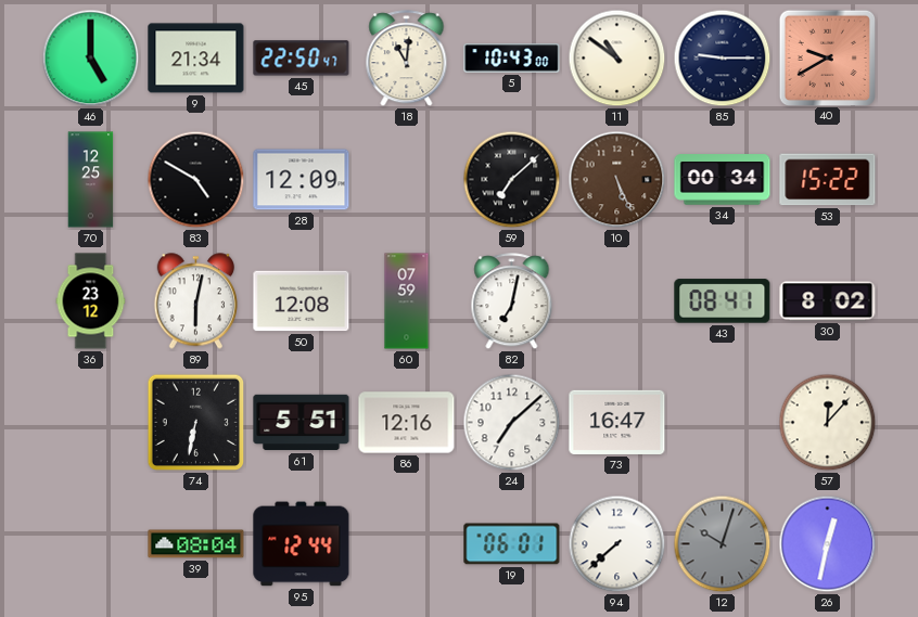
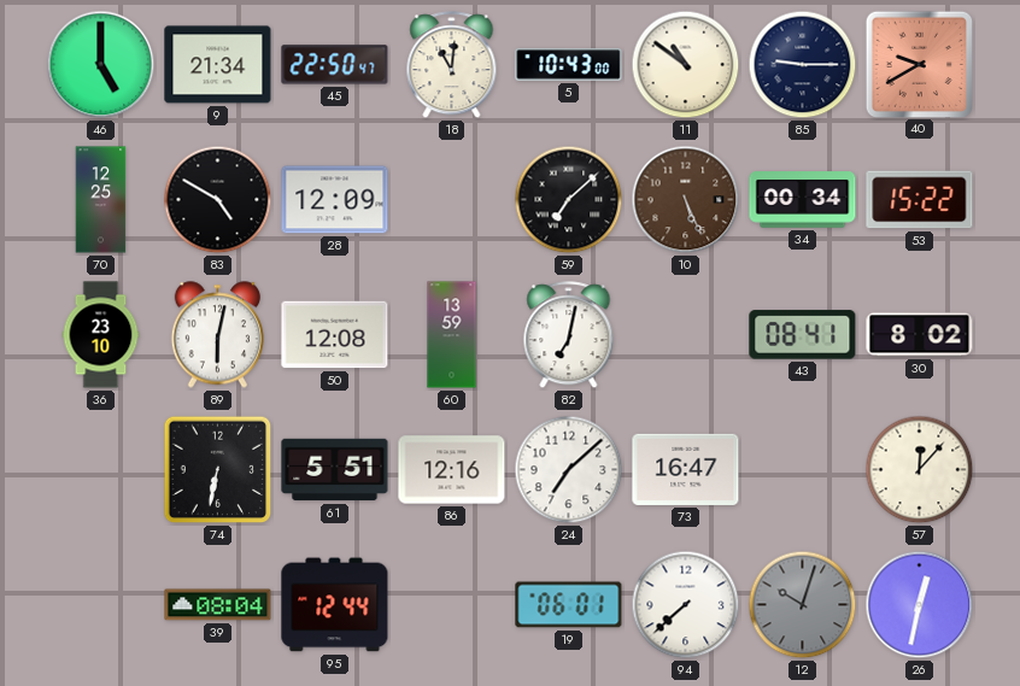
36: 23:12 -> 23:10 (101, 335)
60: 07:59 -> 13:59 (452, 335)
